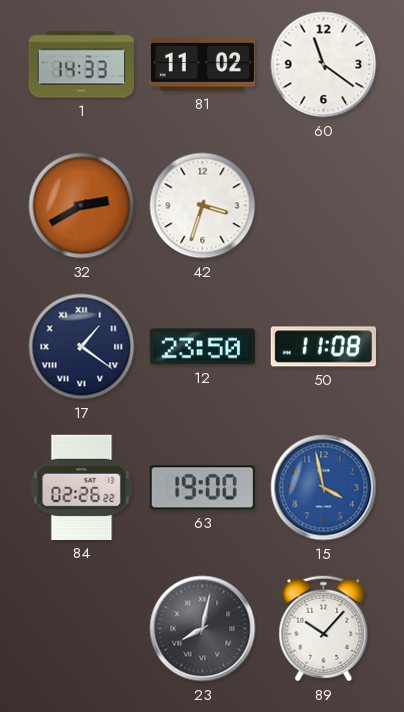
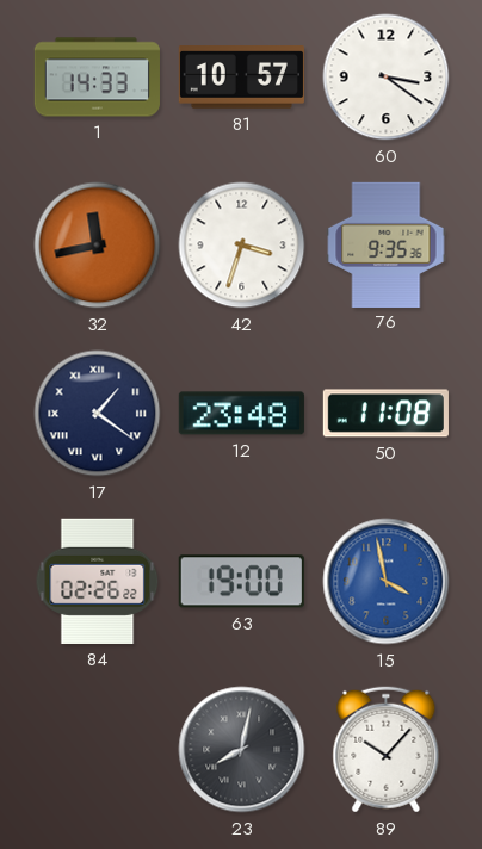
81: 11:02 -> 10:57 (241, 78)
60: 11:21 -> 3:21 (387, 78)
32: 2:40 -> 11:43 (98, 246)
76: none -> 9:35 (387, 244)
12: 23:50 -> 23:48 (241, 414)
